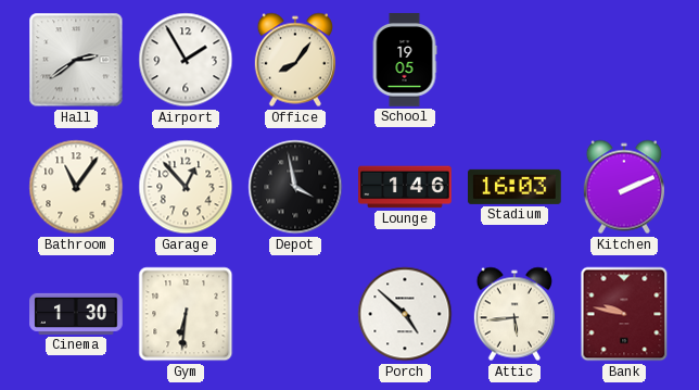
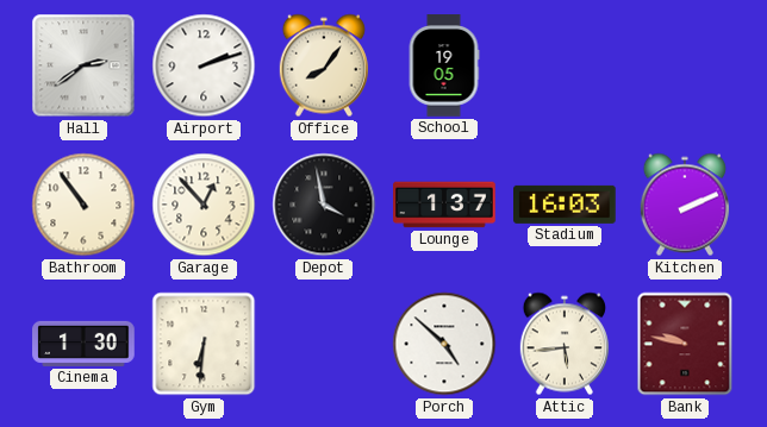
Airport: 1:55 -> 2:12 (204, 65)
Bathroom: 11:06 -> 10:54 (83, 205)
Lounge: 1:46 -> 1:37 (444, 205)
